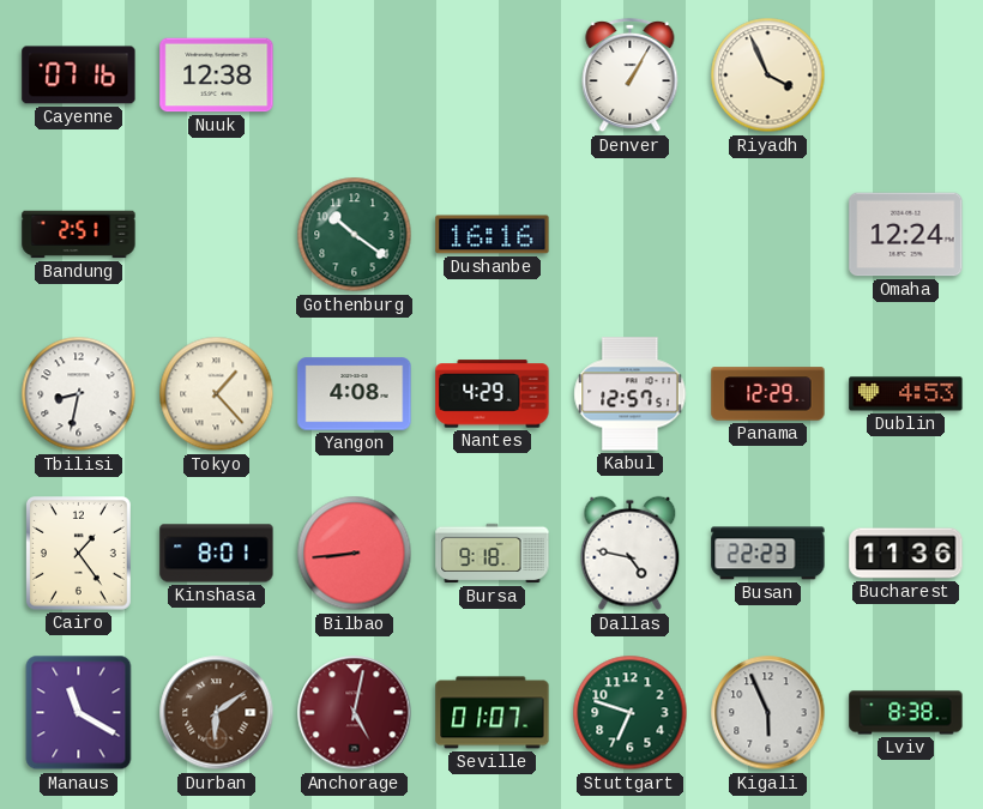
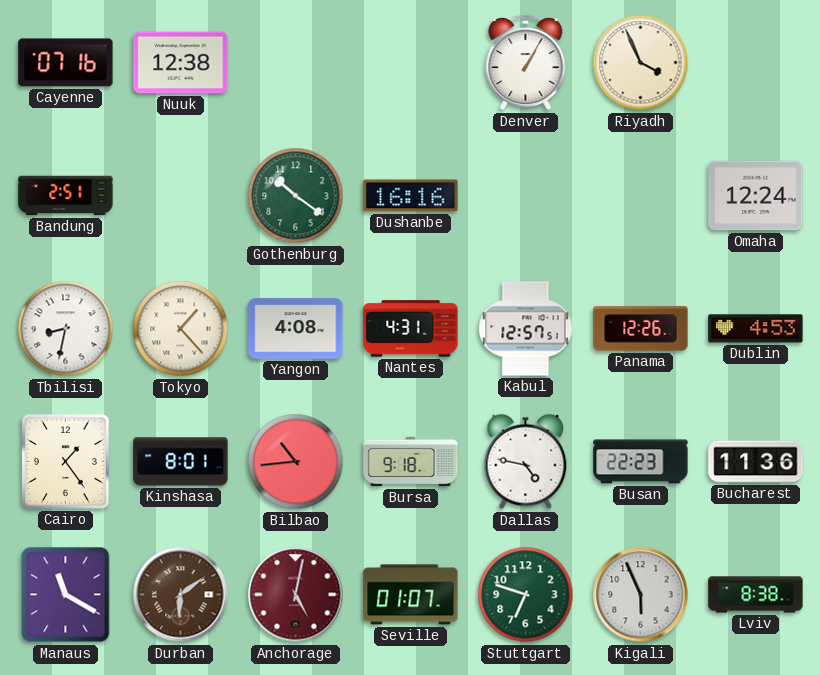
Nantes: 4:29 -> 4:31 (411, 329)
Panama: 12:29 -> 12:26 (641, 329)
Bilbao: 8:44 -> 10:44 (296, 462)
